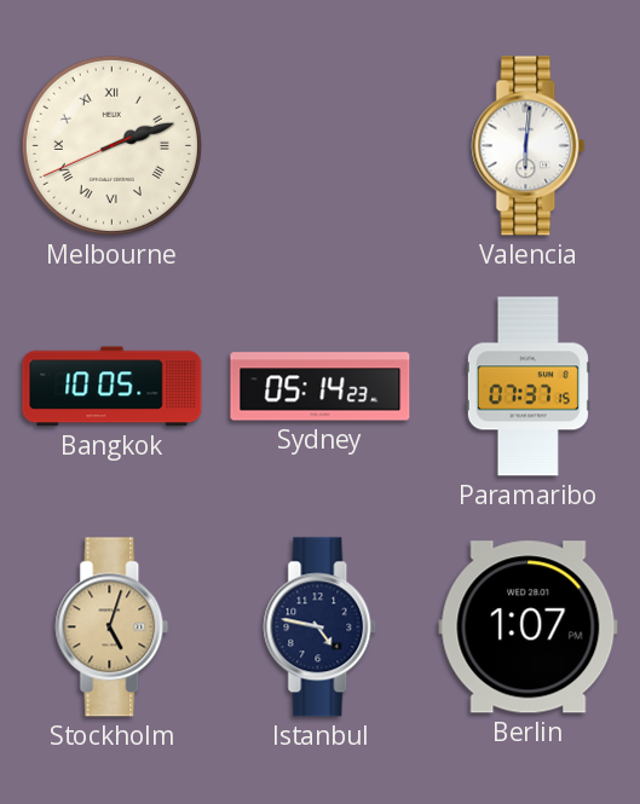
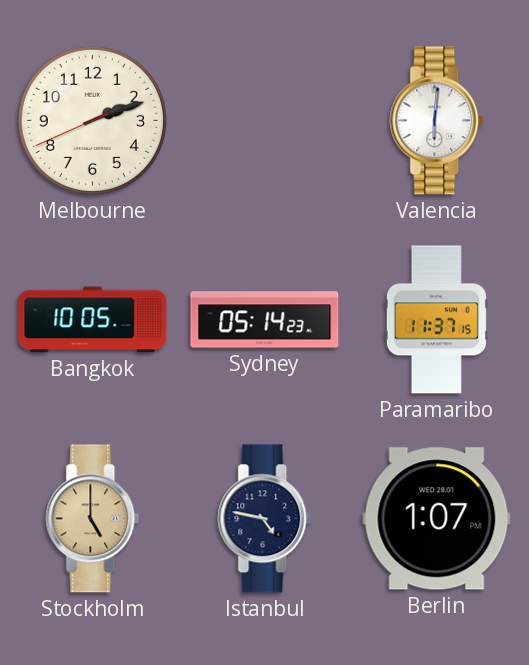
Melbourne numerals: Roman -> Arabic (92, 120)
Paramaribo: 07:37 -> 11:37 (436, 320)
Stockholm: 5:03 -> 5:00 (93, 519)
